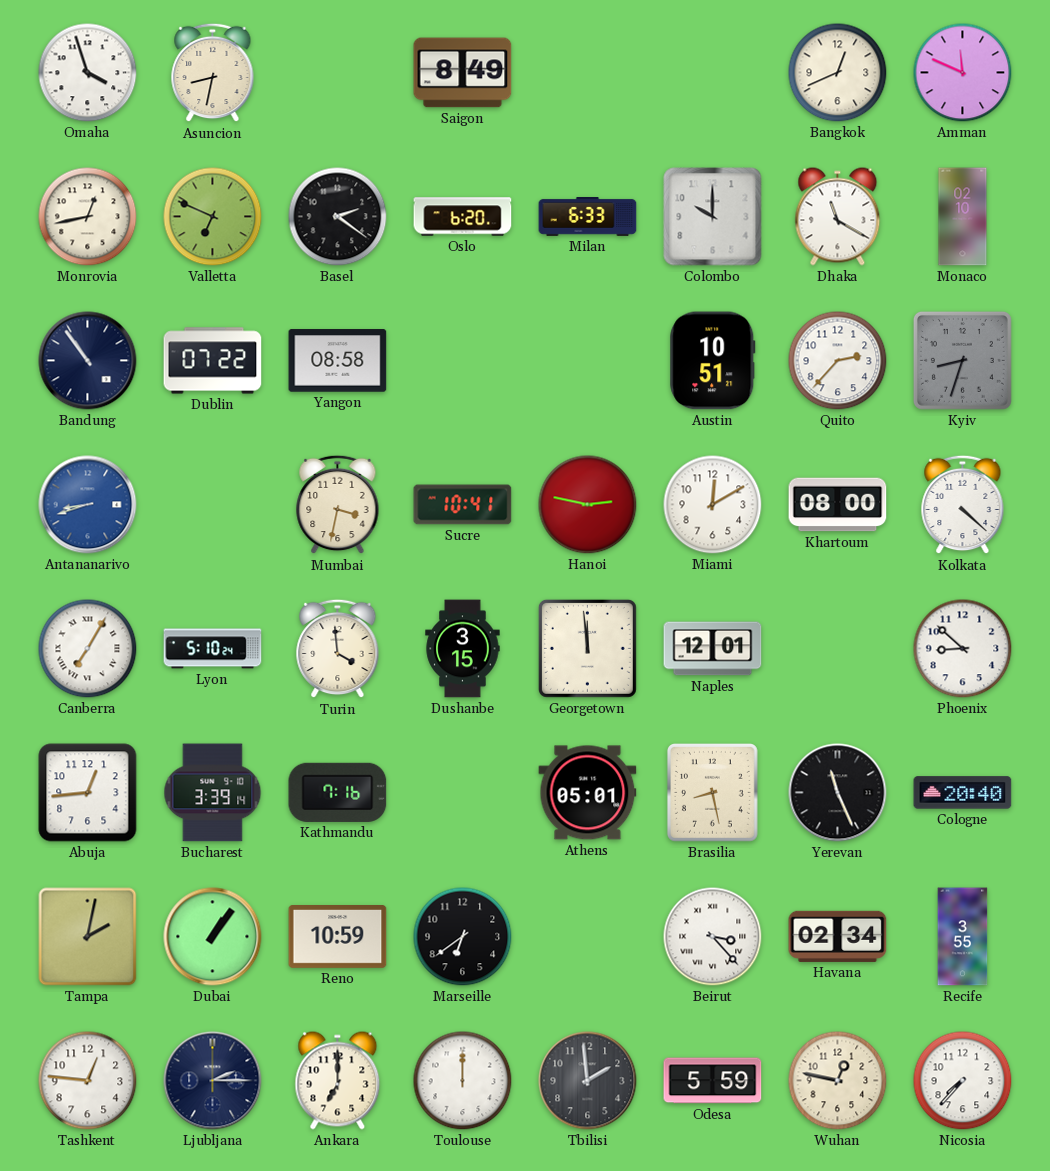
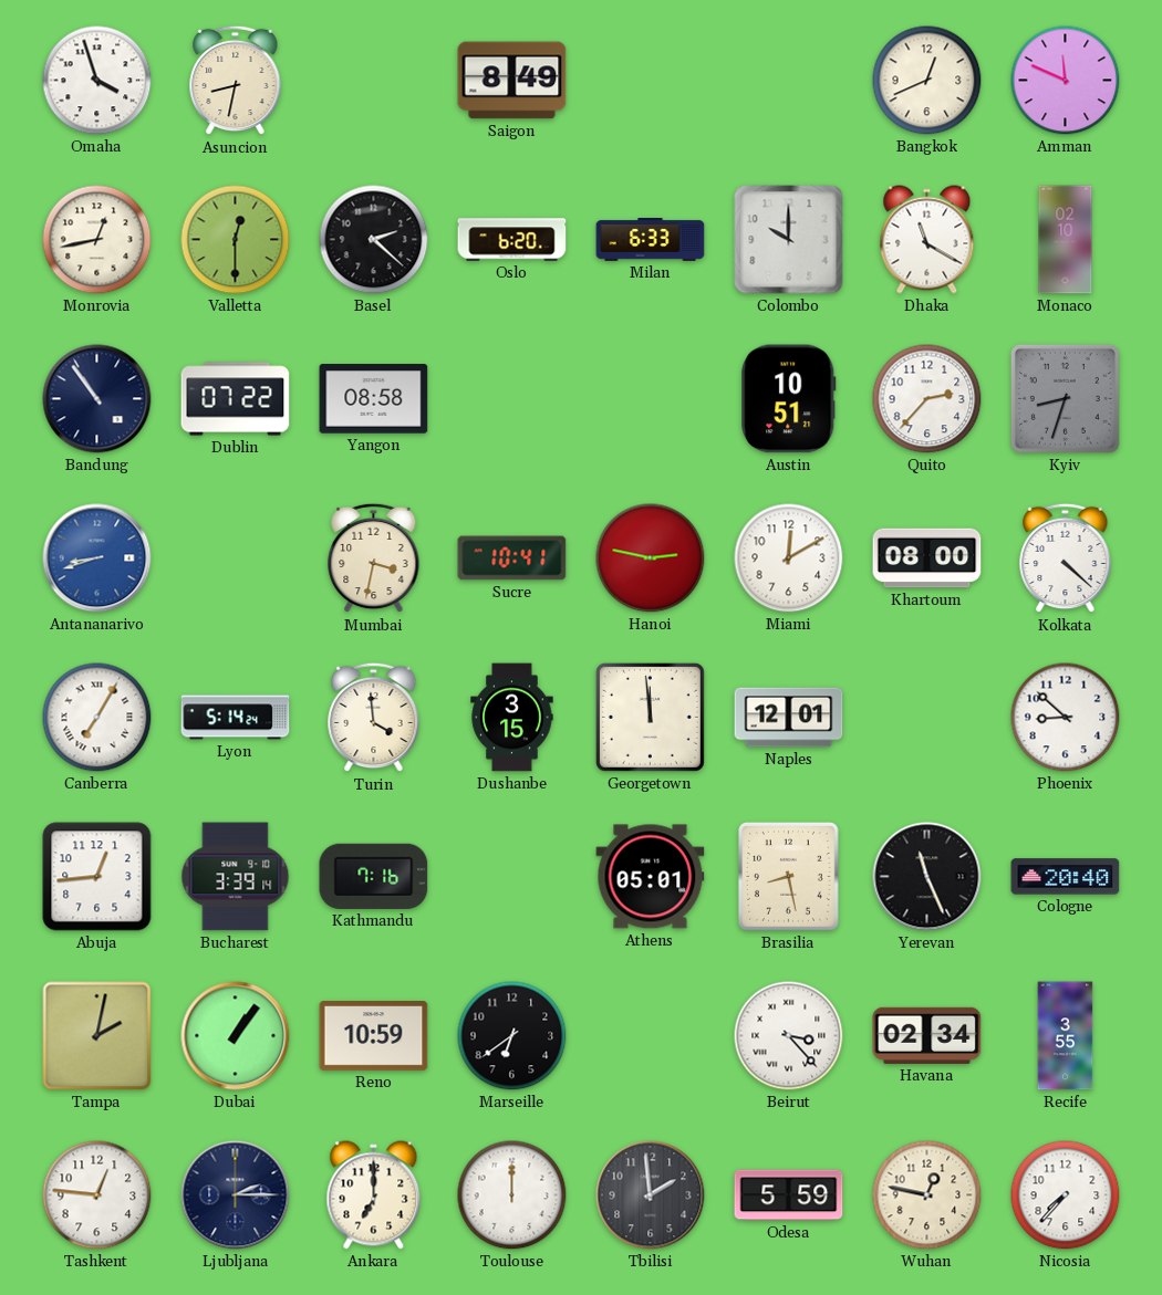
Valletta: 6:49 -> 12:30 (236, 240)
Basel: 2:21 -> 2:22 (374, 240)
Lyon: 5:10 -> 5:14 (236, 718)
